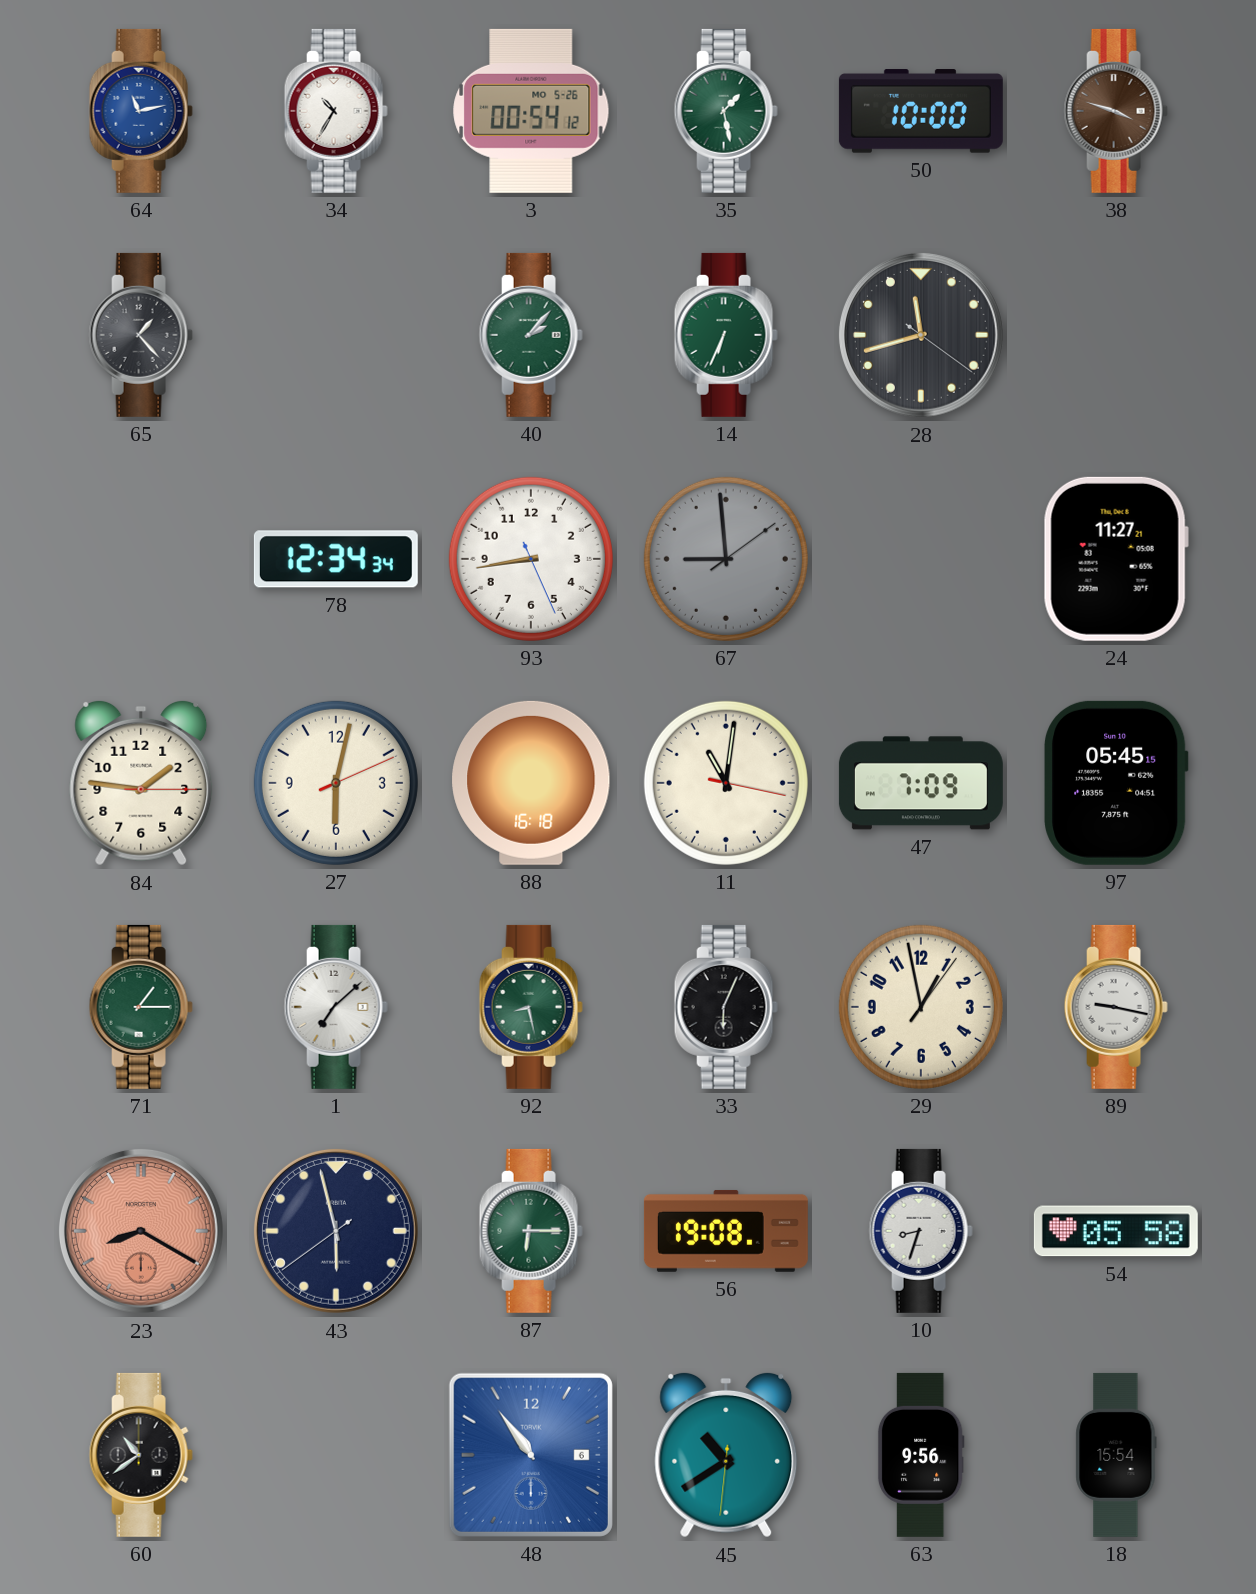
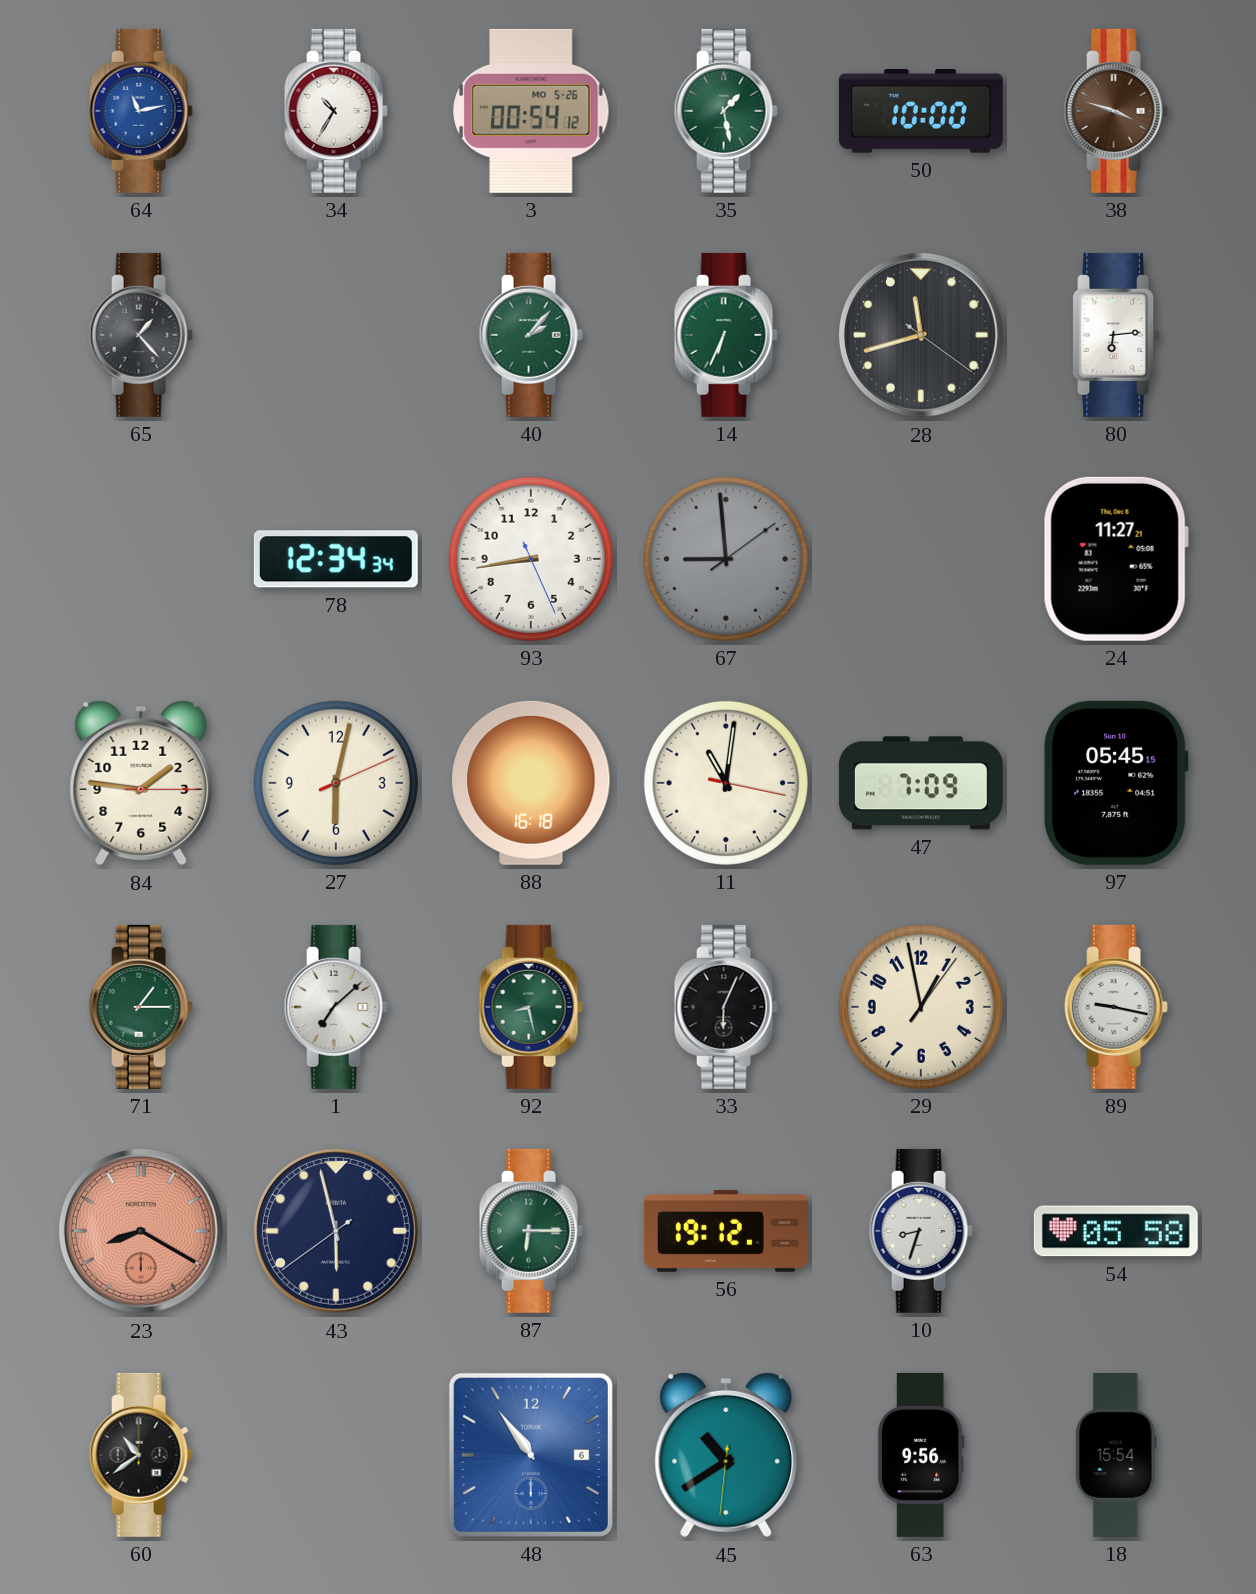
80: none -> 6:14 (1116, 335)
56: 19:08 -> 19:12 (726, 1231)
